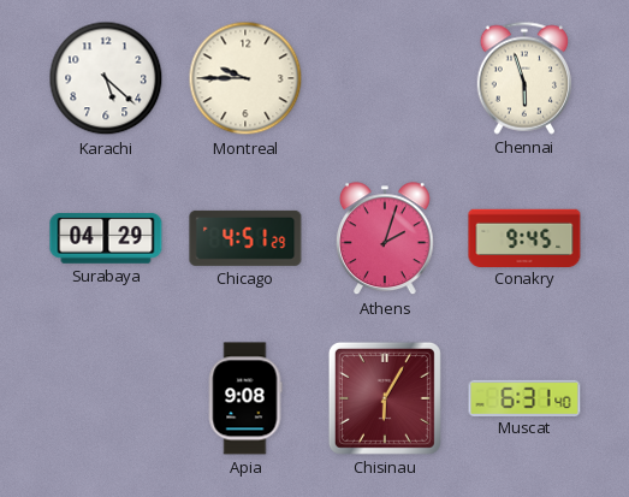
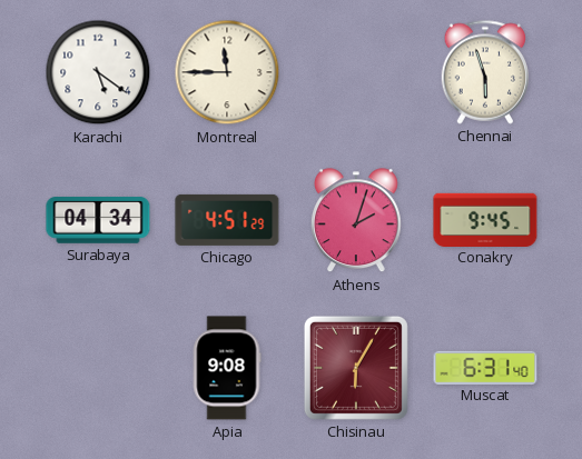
Karachi: 5:22 -> 5:21 (98, 72)
Montreal: 9:45 -> 11:45 (227, 72)
Surabaya: 04:29 -> 04:34 (98, 220)
